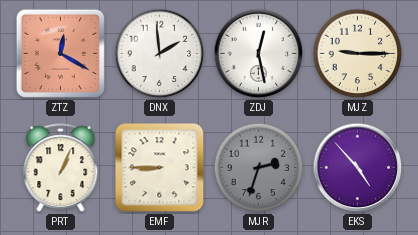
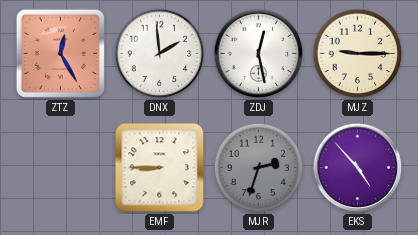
ZTZ: 12:20 -> 12:25 (60, 53)
PRT: 1:04 -> none (61, 168)
